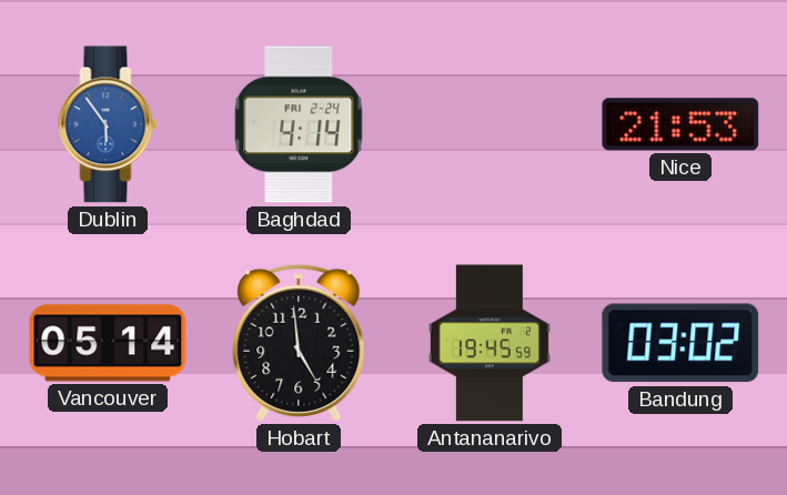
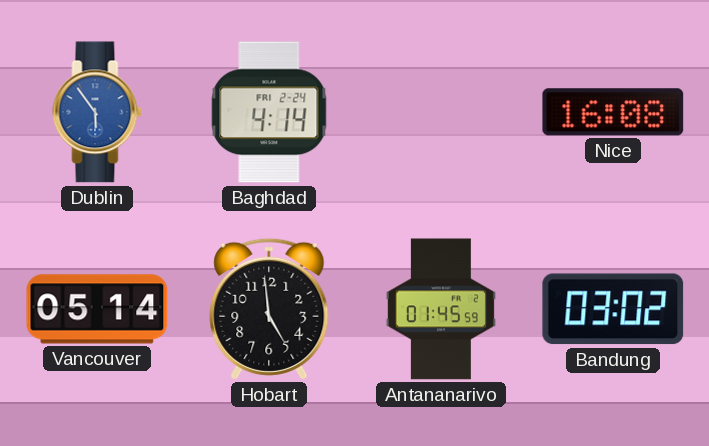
Nice: 21:53 -> 16:08 (613, 112)
Antananarivo: 19:45 -> 01:45 (441, 309)
